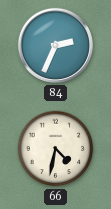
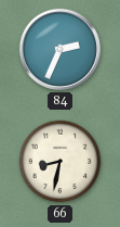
66: 4:32 -> 8:32 (61, 162)
